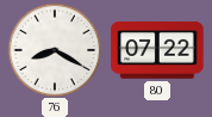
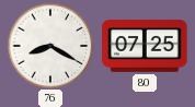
80: 07:22 -> 07:25 (145, 47)
